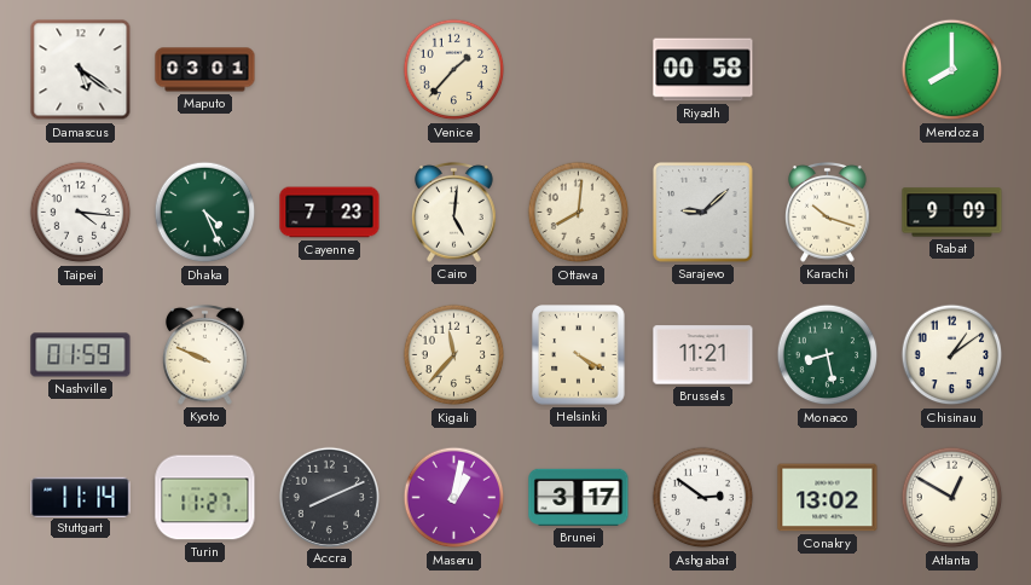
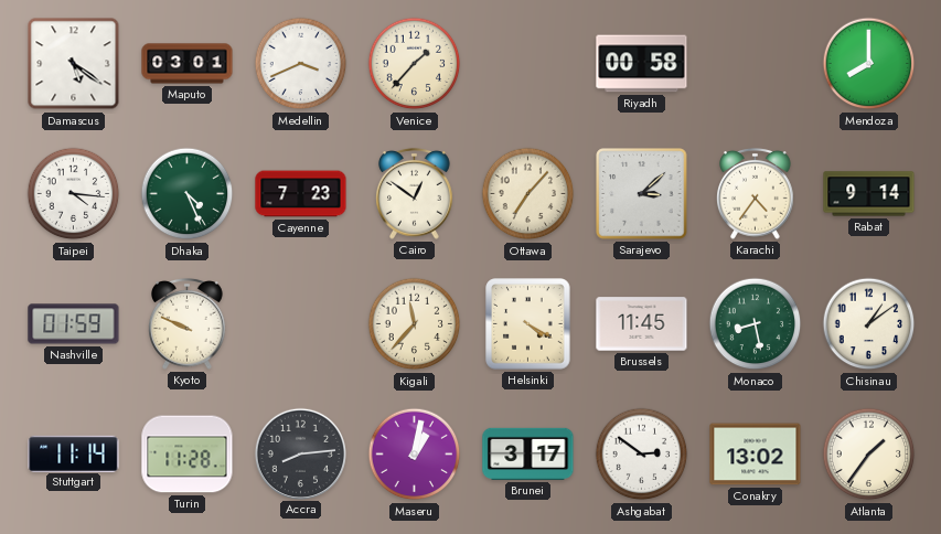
Medellin: none -> 3:41 (301, 64)
Cairo: 5:01 -> 12:51 (415, 193)
Ottawa: 8:01 -> 7:07 (528, 194)
Sarajevo: 9:08 -> 3:08 (642, 194)
Karachi: 10:18 -> 4:36 (756, 193)
Rabat: 9:09 -> 9:14 (869, 194)
Brussels: 11:21 -> 11:45 (642, 324)
Turin: 11:27 -> 11:28 (188, 455)
Accra: 8:11 -> 8:14 (300, 453)
Atlanta: 12:50 -> 1:36 (869, 455)
